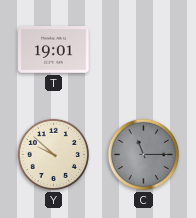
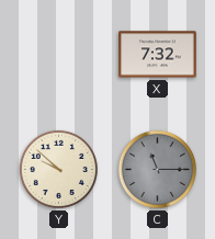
T: 19:01 -> none (54, 50)
X: none -> 7:32 (158, 55)
